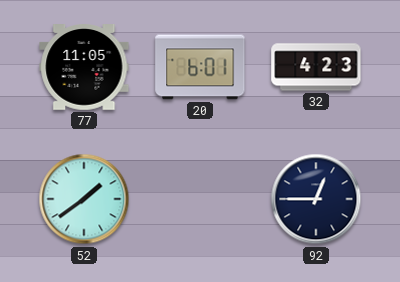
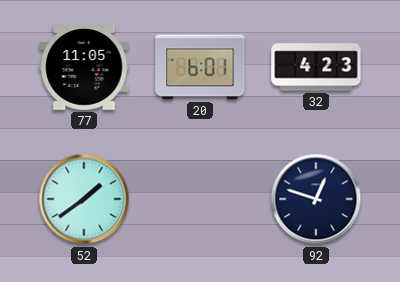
92: 12:45 -> 12:48 (316, 199)
